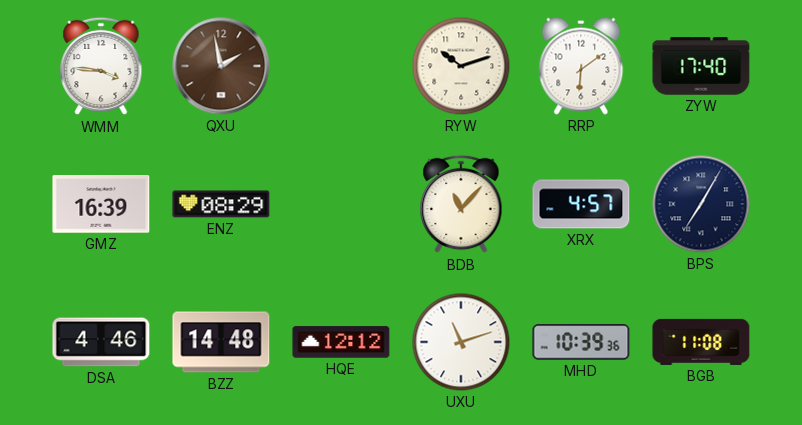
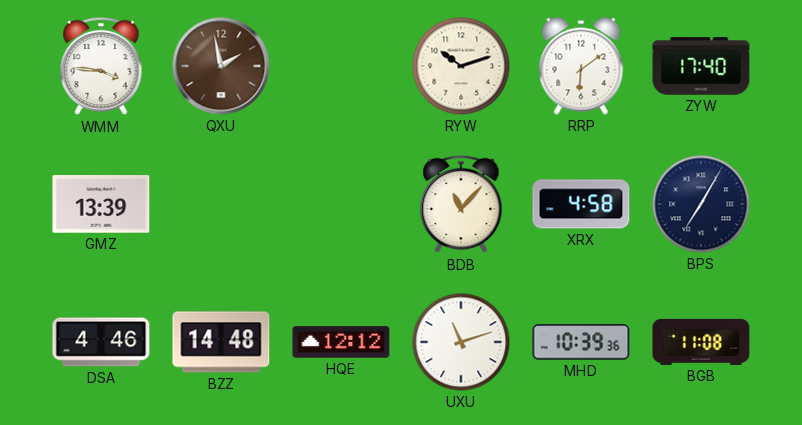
GMZ: 16:39 -> 13:39 (101, 204)
ENZ: 08:29 -> none (221, 204)
XRX: 4:57 -> 4:58 (581, 204)
